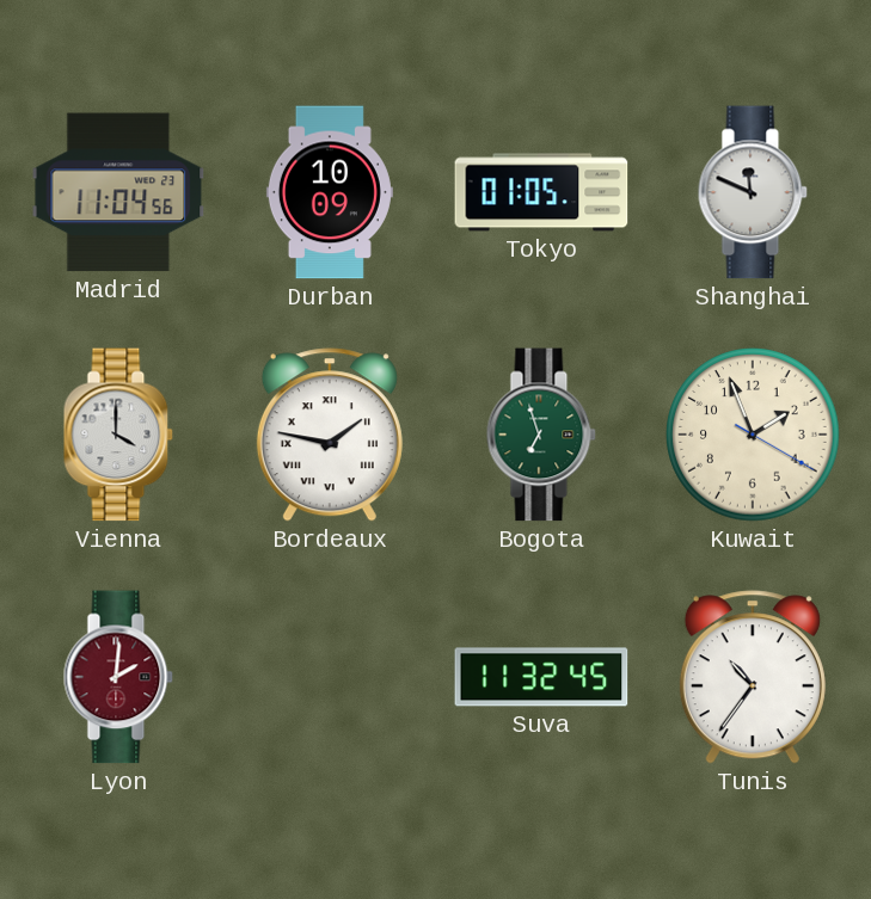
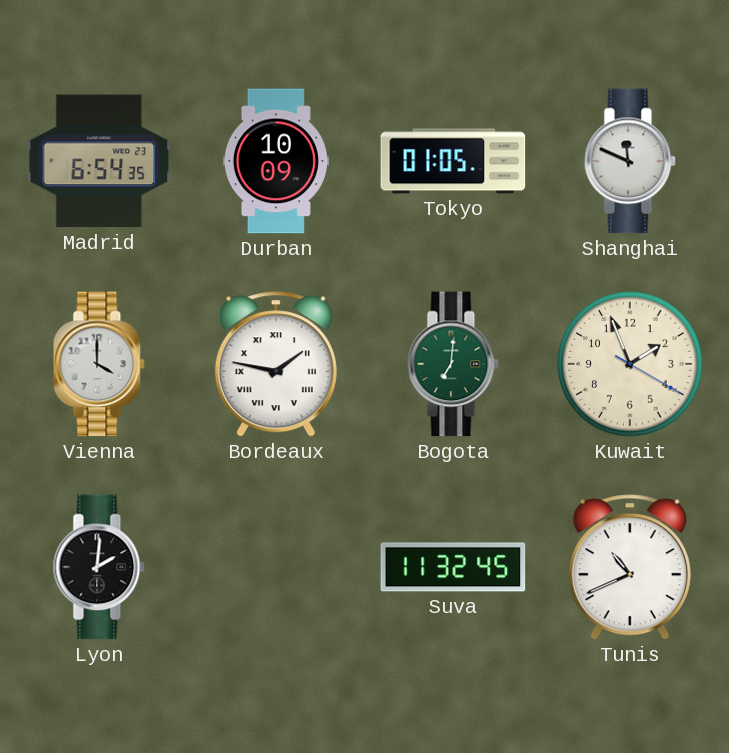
Madrid: 11:04 -> 6:54 (99, 161)
Bogota: 6:57 -> 7:01 (453, 364)
Lyon dial: burgundy -> black (99, 567)
Tunis: 10:36 -> 10:41 (630, 567)
